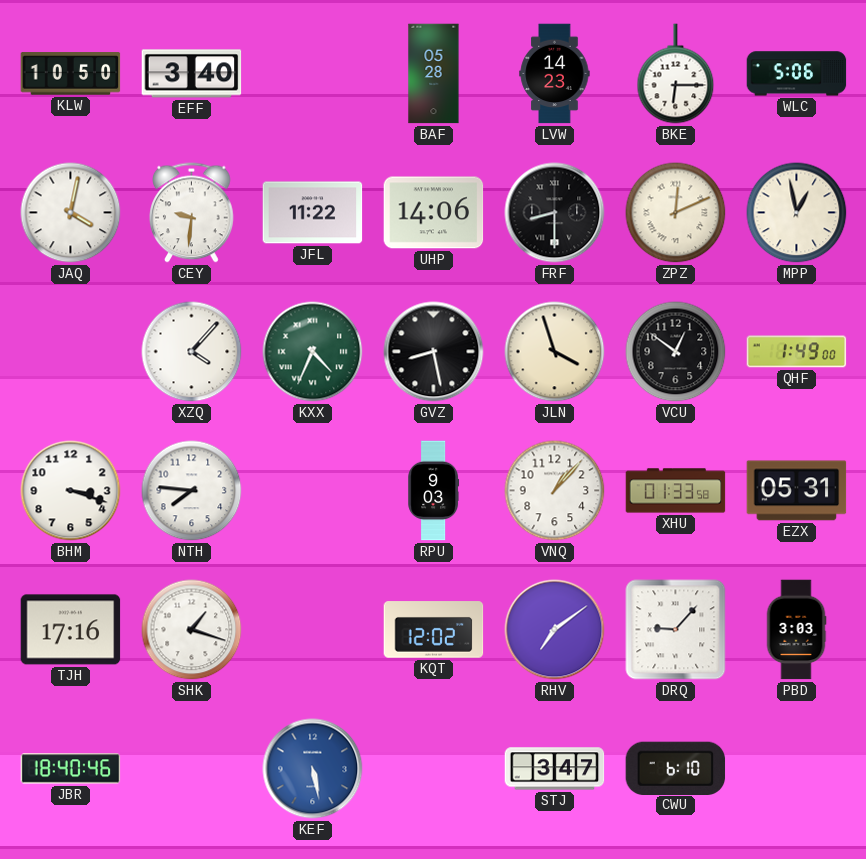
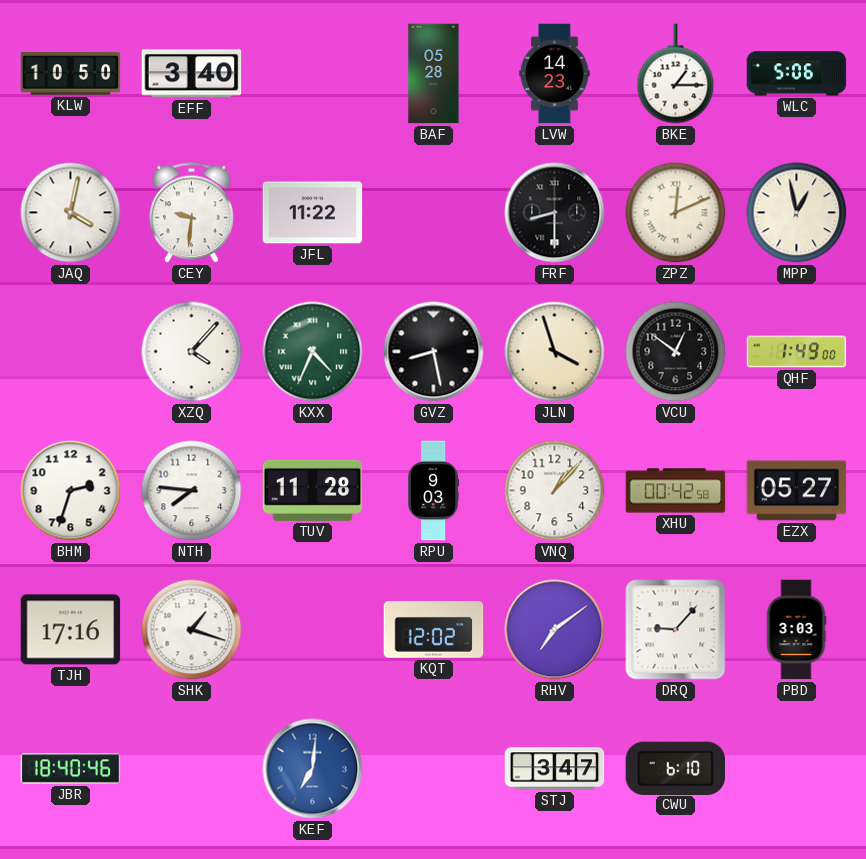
BKE: 6:15 -> 1:15 (676, 74)
UHP: 14:06 -> none (434, 213)
BHM: 3:18 -> 2:33 (71, 491)
TUV: none -> 11:28 (313, 490)
XHU: 01:33 -> 00:42 (676, 491)
EZX: 05:31 -> 05:27 (797, 491)
KEF: 5:28 -> 7:01 (313, 769)
